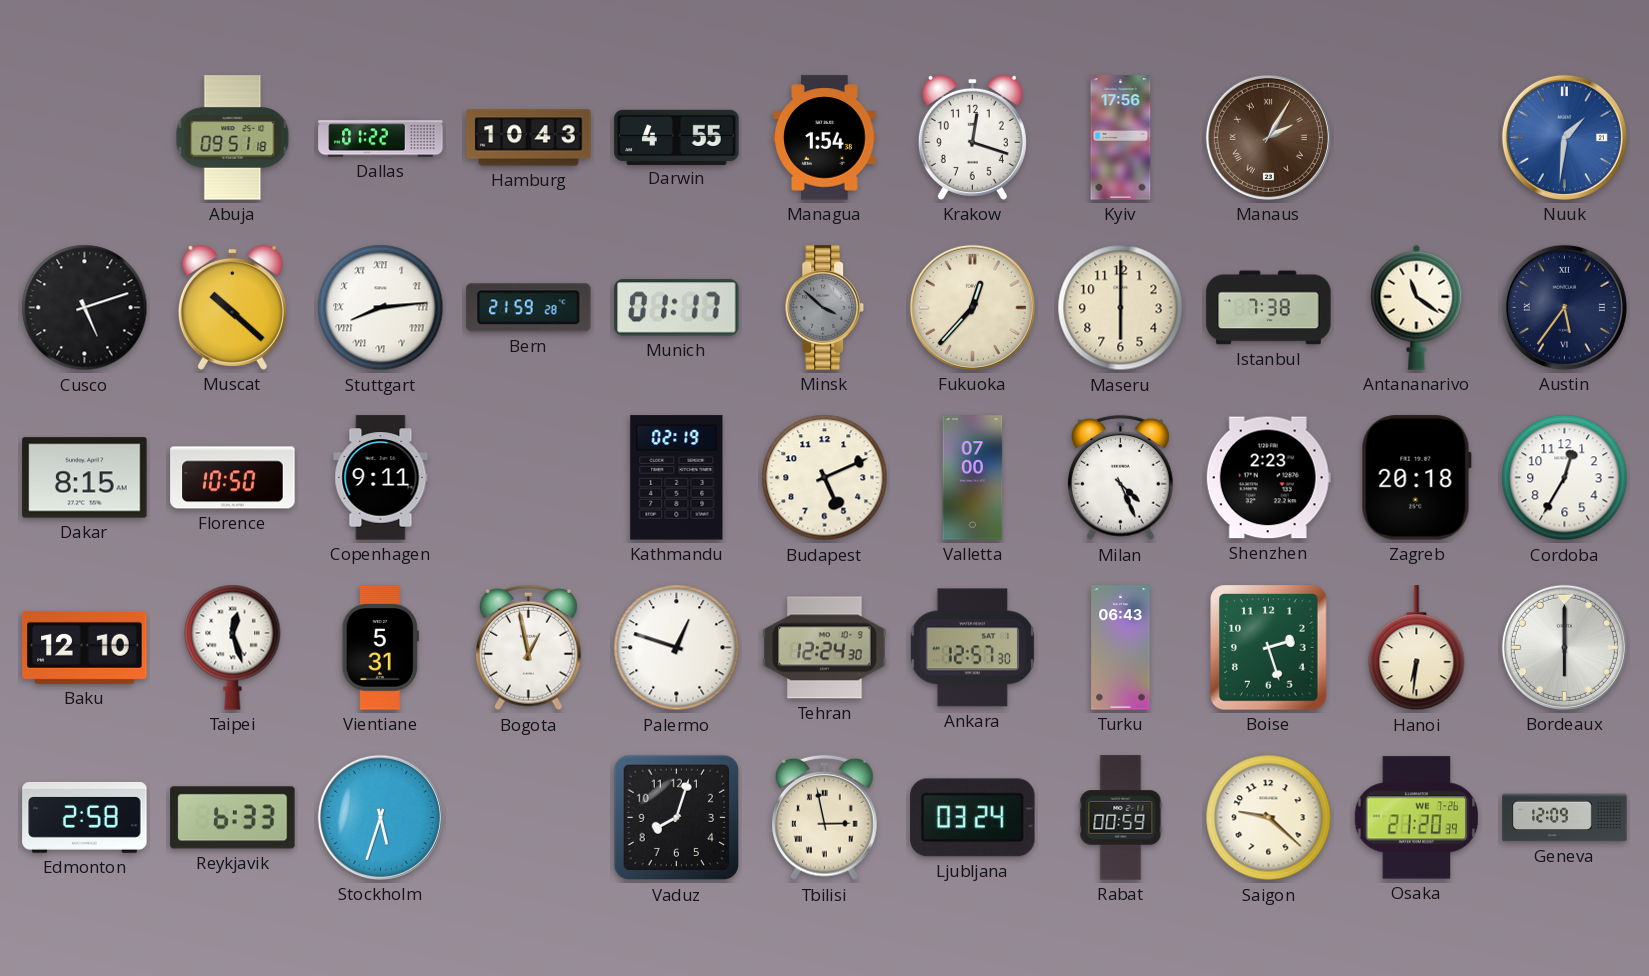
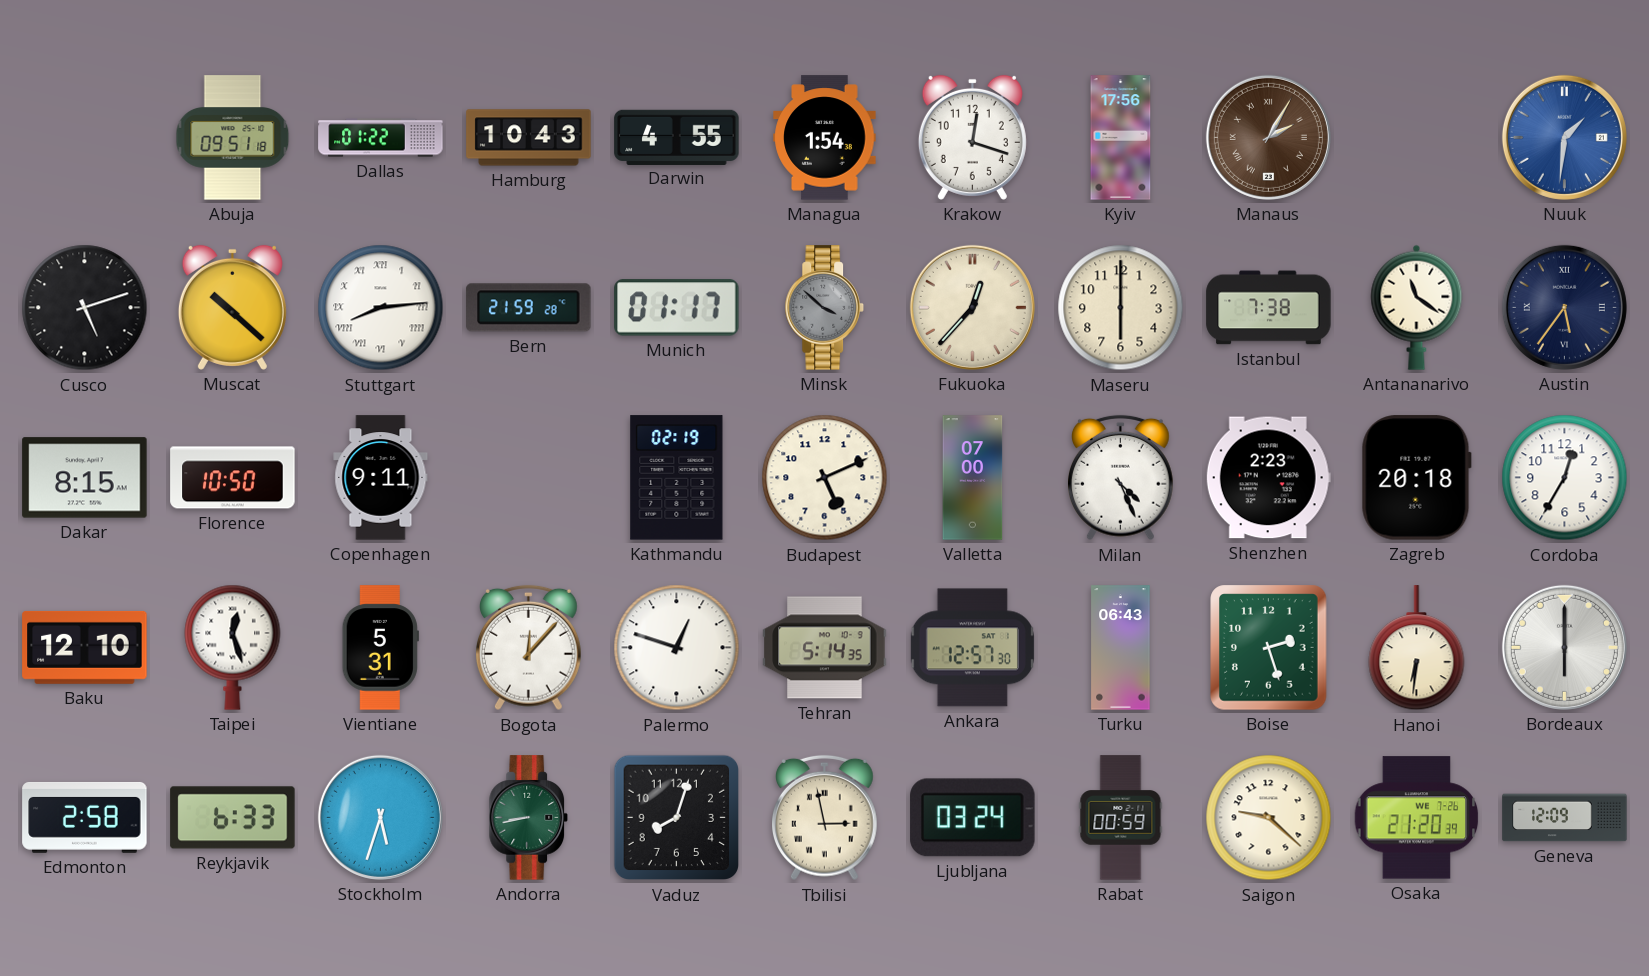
Bogota: 12:58 -> 12:07 (529, 648)
Tehran: 12:24 -> 5:14 (825, 648)
Andorra: none -> 8:43 (528, 818)
